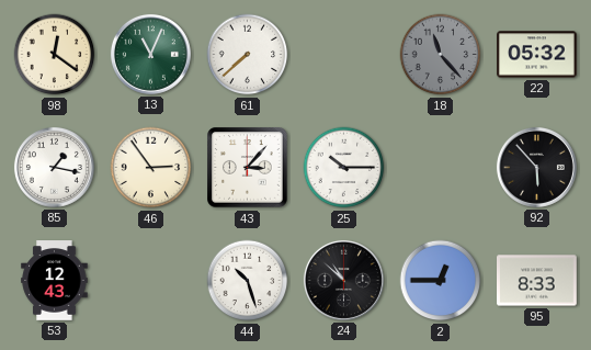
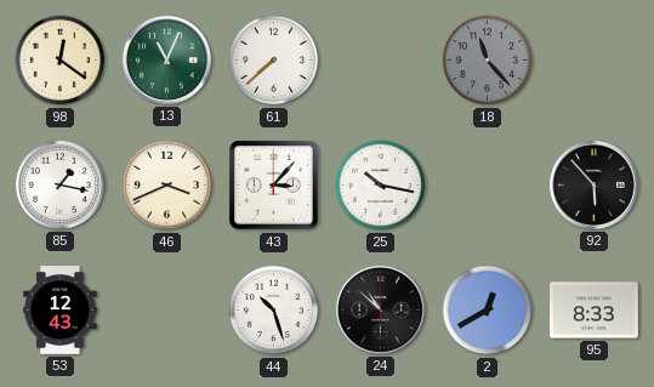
22: 05:32 -> none (537, 55)
46: 2:54 -> 3:41 (167, 186)
25: 10:15 -> 10:17 (381, 186)
2: 12:45 -> 12:40 (488, 311)
